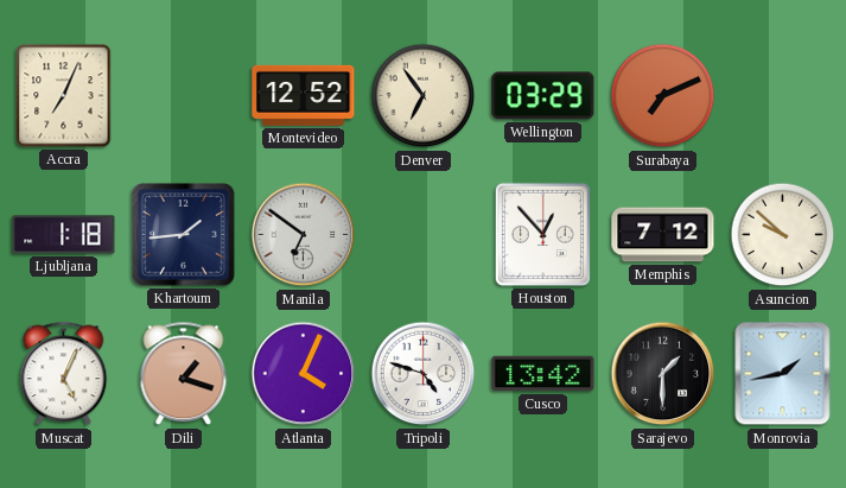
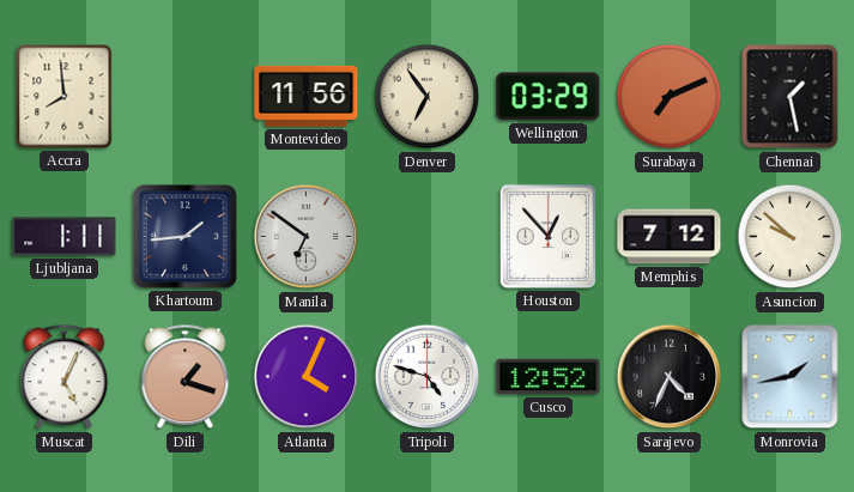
Accra: 7:04 -> 7:59 (65, 97)
Montevideo: 12:52 -> 11:56 (307, 96)
Chennai: none -> 1:28 (791, 97)
Ljubljana: 1:18 -> 1:11 (65, 237)
Cusco: 13:42 -> 12:52 (549, 377)
Sarajevo: 1:30 -> 4:34 (670, 377)
